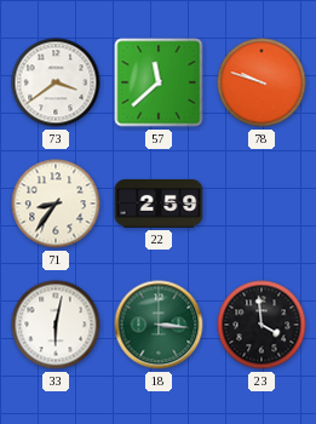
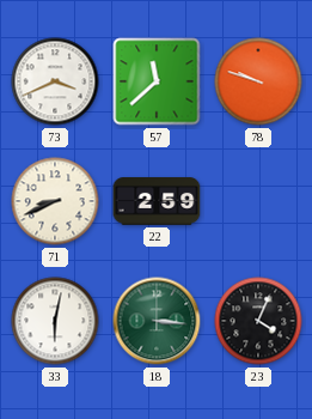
73: 3:39 -> 3:41 (55, 81)
71: 8:36 -> 8:41 (55, 201)
23: 3:59 -> 4:04 (258, 321)
